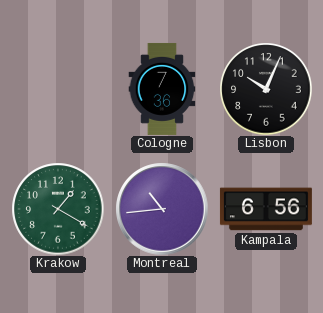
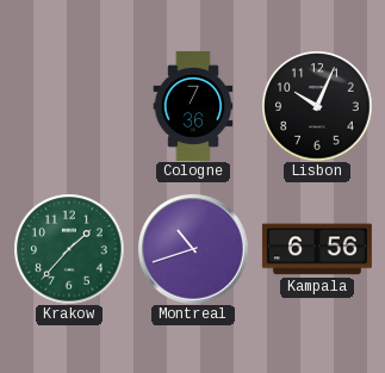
Krakow: 1:20 -> 1:37 (69, 249)
Montreal: 10:44 -> 10:42 (193, 249)
